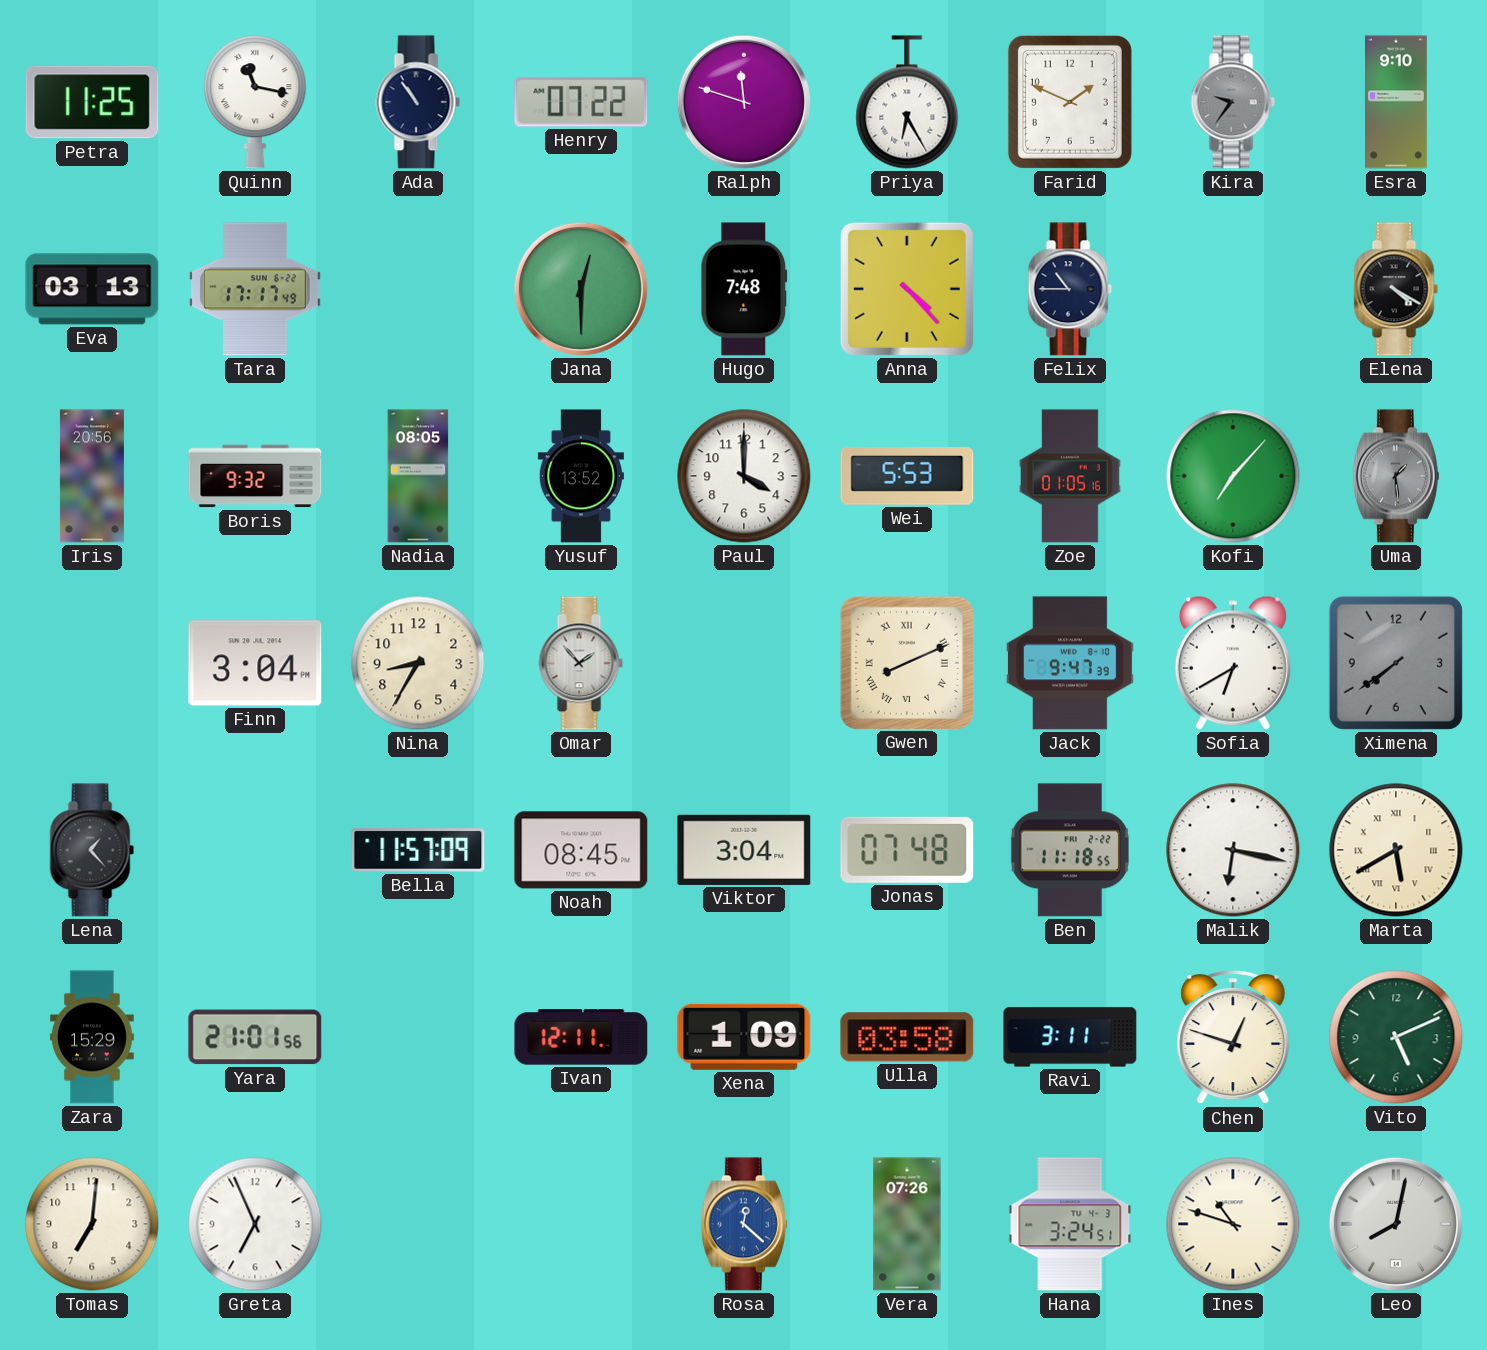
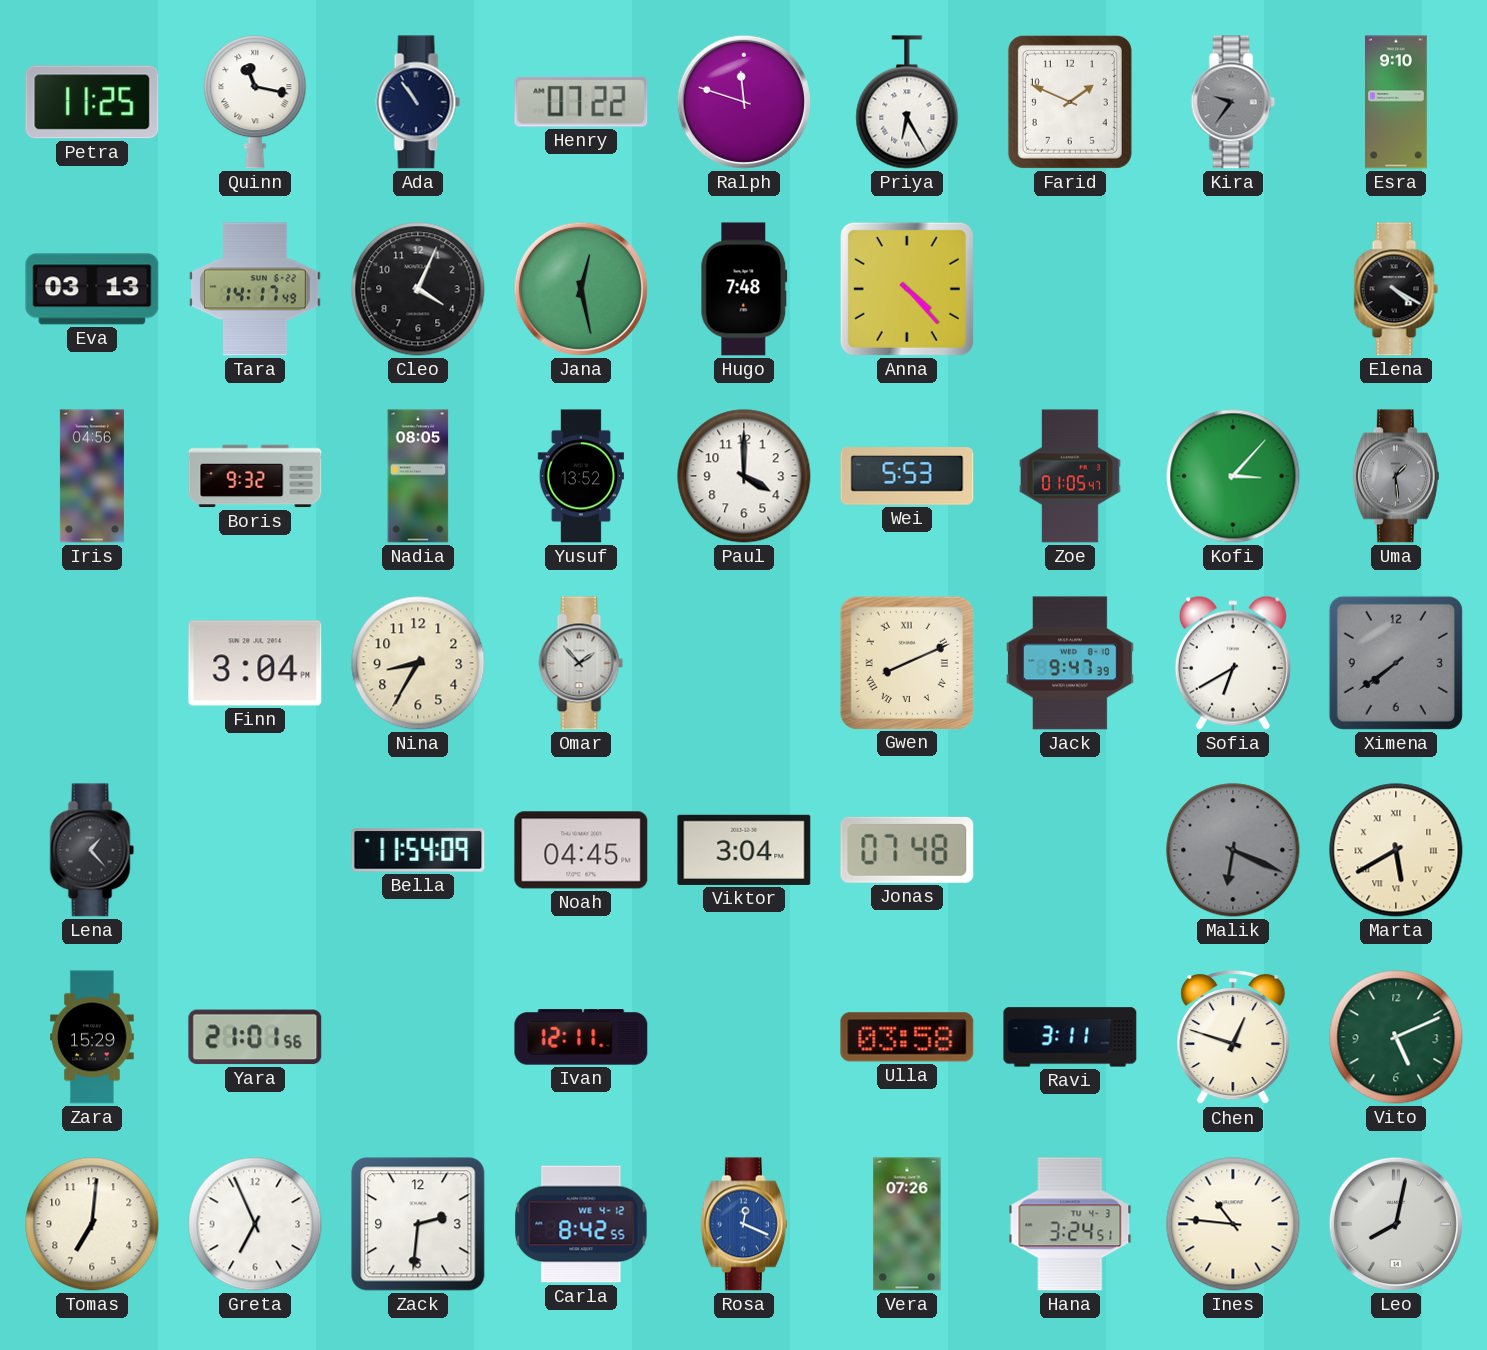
Tara: 17:17 -> 14:17 (255, 289)
Cleo: none -> 4:04 (418, 289)
Jana: 12:30 -> 12:28 (581, 289)
Felix: 10:45 -> none (1070, 289)
Iris: 20:56 -> 04:56 (92, 476)
Zoe: 01:05:16 -> 01:05:47 (1071, 476)
Kofi: 7:07 -> 3:07 (1233, 476)
Bella: 11:57 -> 11:54 (418, 850)
Noah: 08:45 -> 04:45 (581, 850)
Ben: 11:18 -> none (1070, 850)
Malik: 6:17 -> 6:19 (1233, 850)
Malik dial: white -> grey (1233, 850)
Xena: 1:09 -> none (744, 1037)
Zack: none -> 2:31 (418, 1224)
Carla: none -> 8:42 (581, 1224)
Rosa: 12:22 -> 12:19 (744, 1224)
Ines: 10:48 -> 10:46 (1233, 1224)
